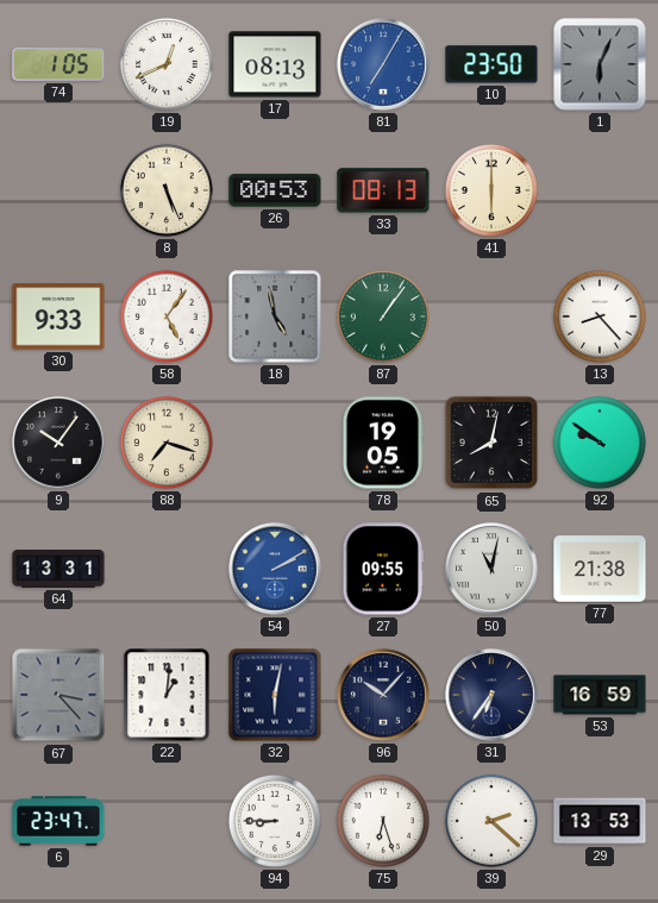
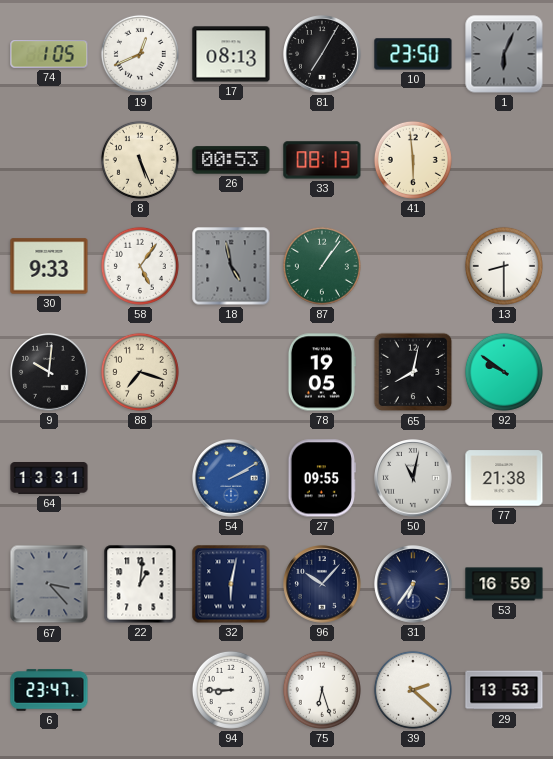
81 dial: blue -> black (322, 54)
41: 6:00 -> 5:59 (413, 160)
13: 8:23 -> 8:30 (504, 266)
9: 10:06 -> 10:01 (49, 372)
